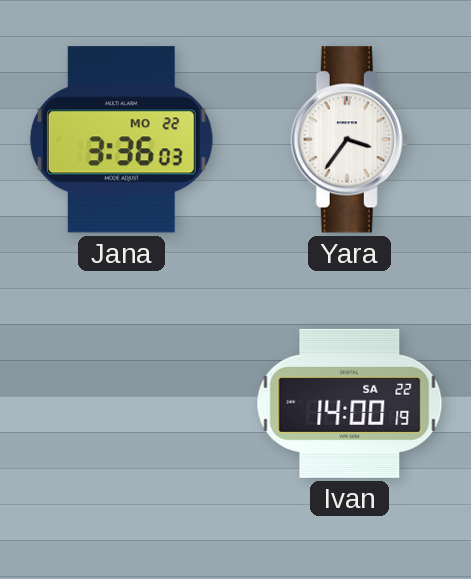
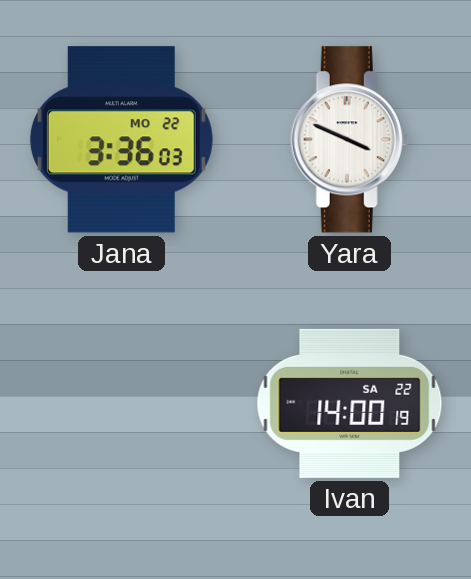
Yara: 3:36 -> 3:49 (350, 140)
